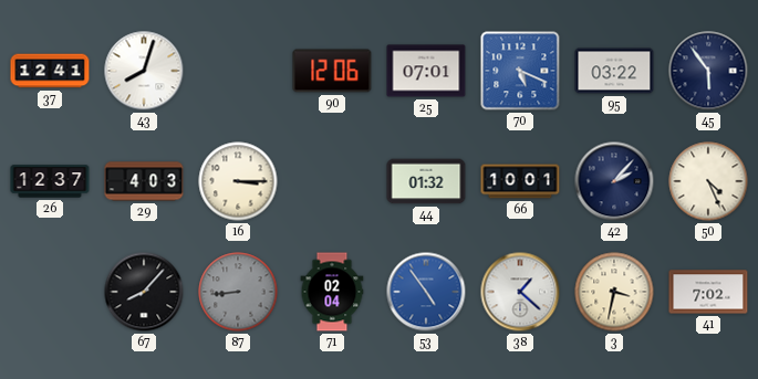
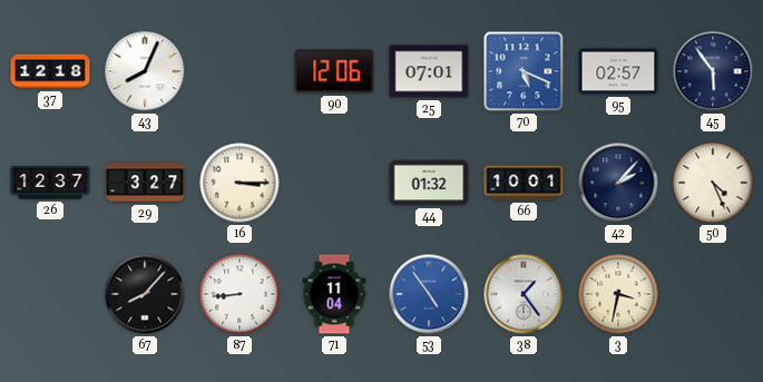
37: 12:41 -> 12:18 (50, 71)
43: 8:03 -> 8:04 (145, 71)
95: 03:22 -> 02:57 (618, 71)
29: 4:03 -> 3:27 (145, 183)
87 dial: grey -> white (239, 294)
71: 02:04 -> 11:04 (334, 294)
38: 1:22 -> 1:24 (524, 294)
41: 7:02 -> none (708, 292)
